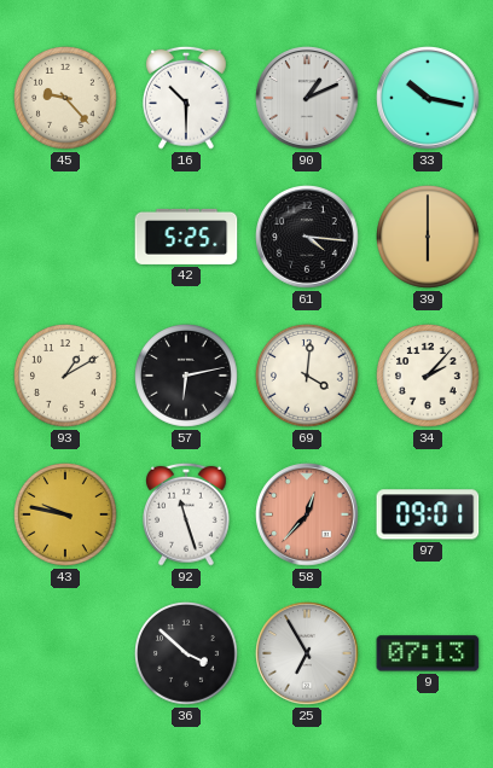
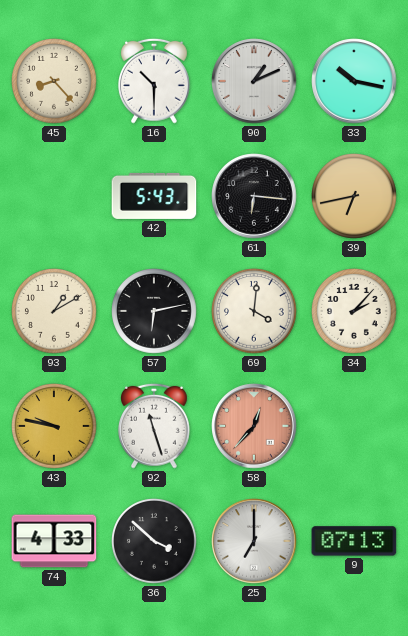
45: 9:23 -> 8:23 (55, 82)
42: 5:25 -> 5:43 (154, 196)
61: 4:16 -> 6:16 (254, 196)
39: 6:00 -> 6:43 (355, 197)
97: 09:01 -> none (428, 514)
74: none -> 4:33 (54, 541)
25: 6:55 -> 7:00 (254, 541)
